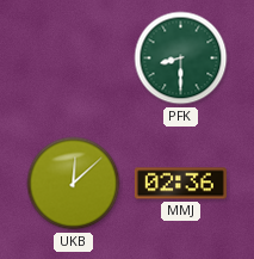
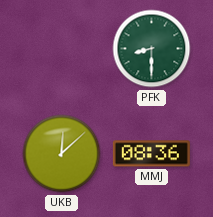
MMJ: 02:36 -> 08:36 (151, 154)
